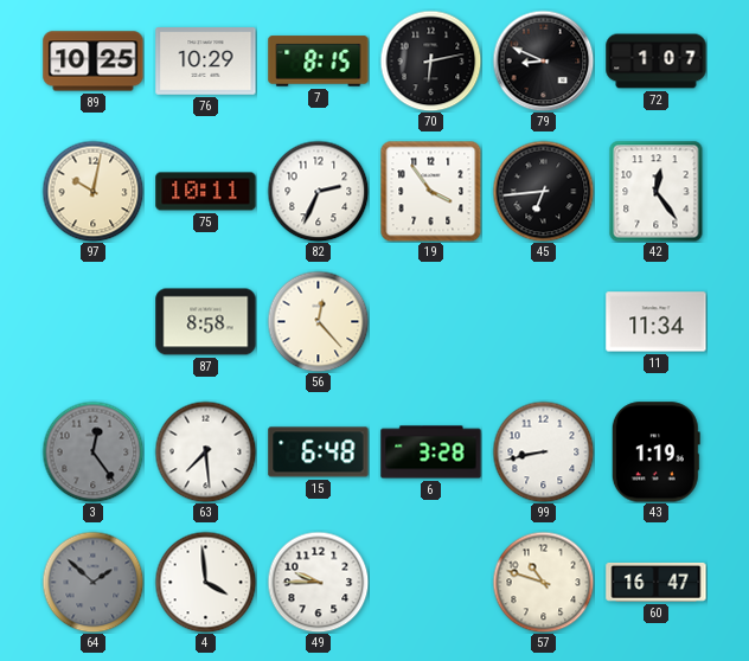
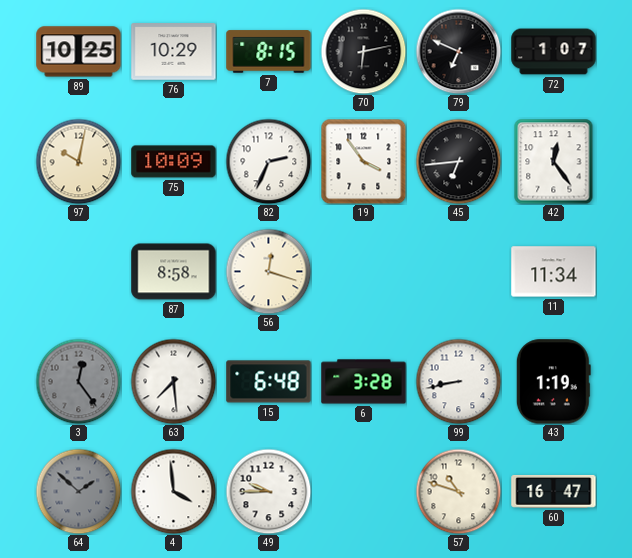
79: 8:49 -> 6:49 (458, 51)
75: 10:11 -> 10:09 (174, 162)
56: 12:23 -> 12:18 (268, 271)
